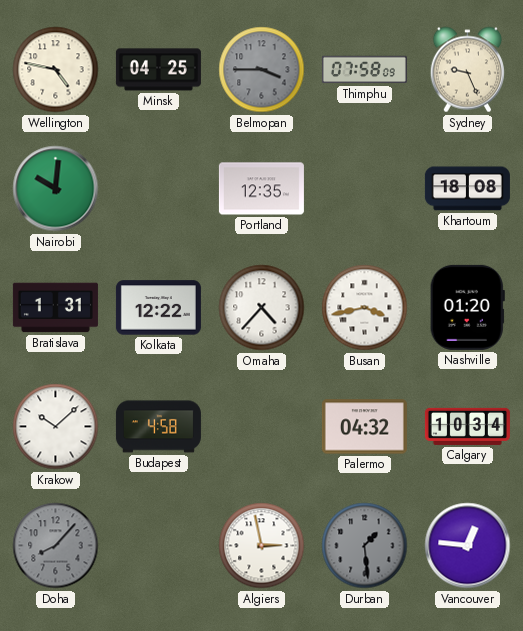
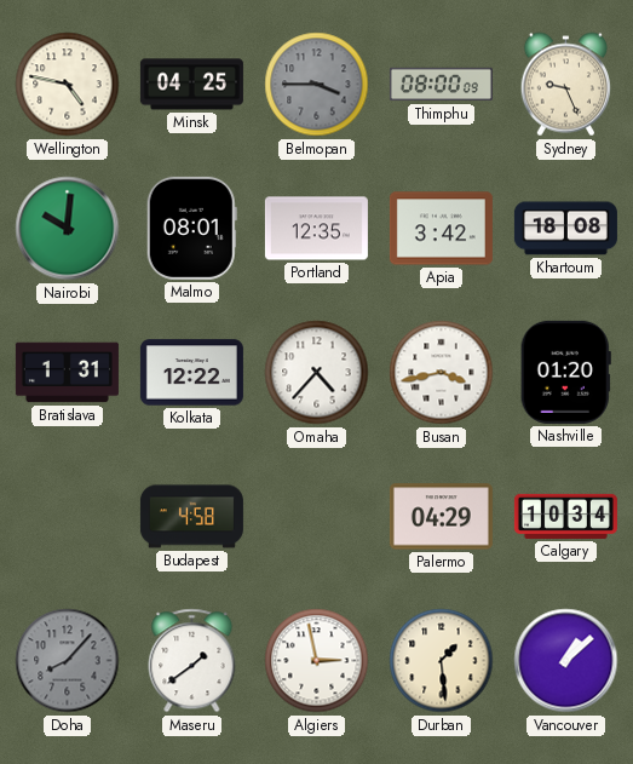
Thimphu: 07:58 -> 08:00 (441, 85)
Malmo: none -> 08:01 (191, 228)
Apia: none -> 3:42 (441, 229)
Krakow: 10:08 -> none (56, 427)
Palermo: 04:32 -> 04:29 (441, 517)
Maseru: none -> 1:39 (192, 661)
Durban dial: grey -> cream (442, 661)
Vancouver: 12:46 -> 1:08 (566, 661)
